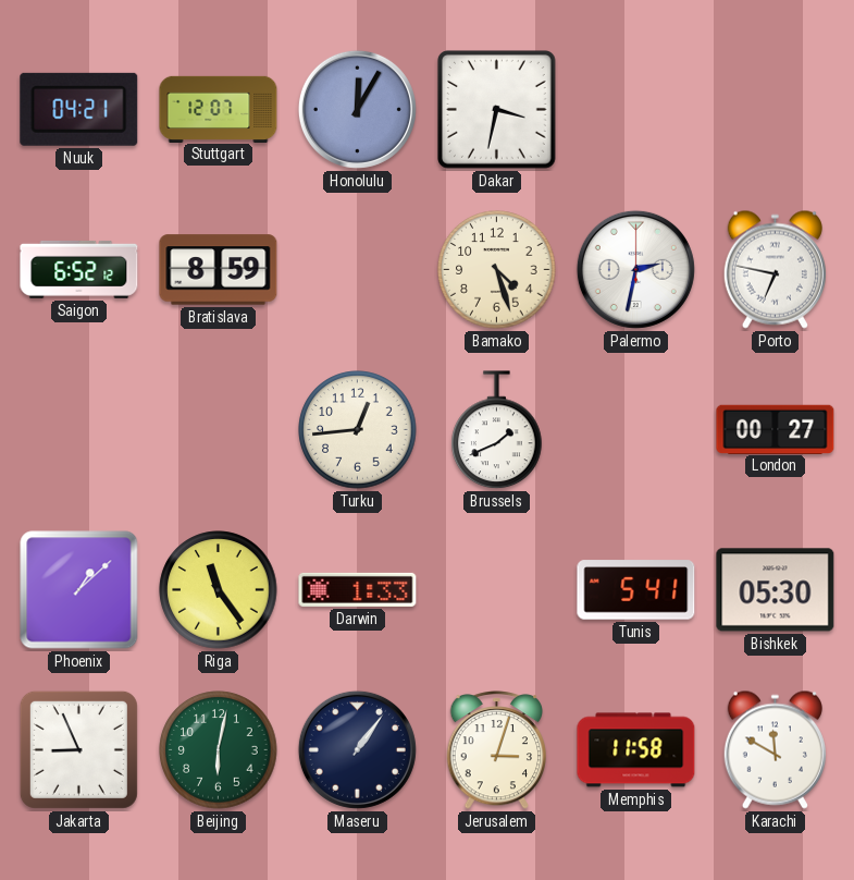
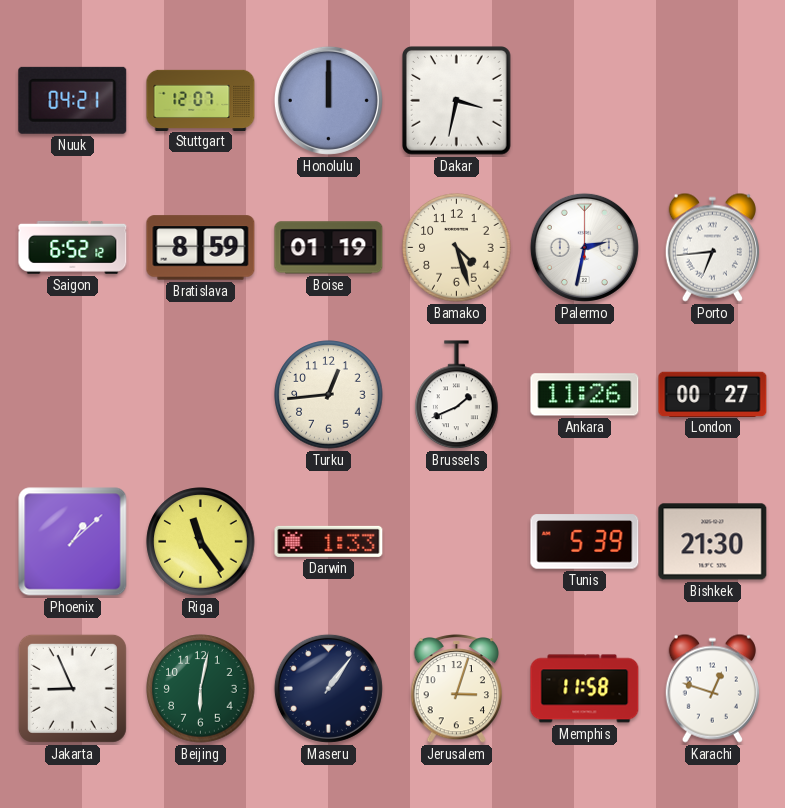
Honolulu: 12:05 -> 12:00 (328, 100)
Boise: none -> 01:19 (329, 248)
Porto: 6:47 -> 6:44 (712, 247)
Ankara: none -> 11:26 (585, 395)
Tunis: 5:41 -> 5:39 (585, 542)
Bishkek: 05:30 -> 21:30 (713, 542)
Karachi: 11:50 -> 12:48 (712, 688)
